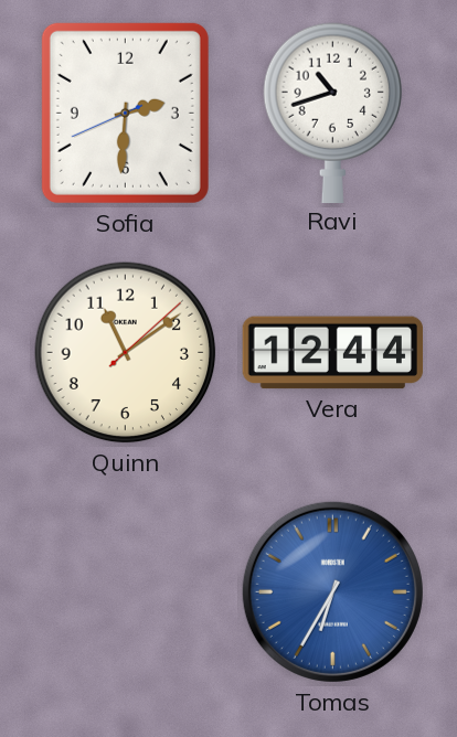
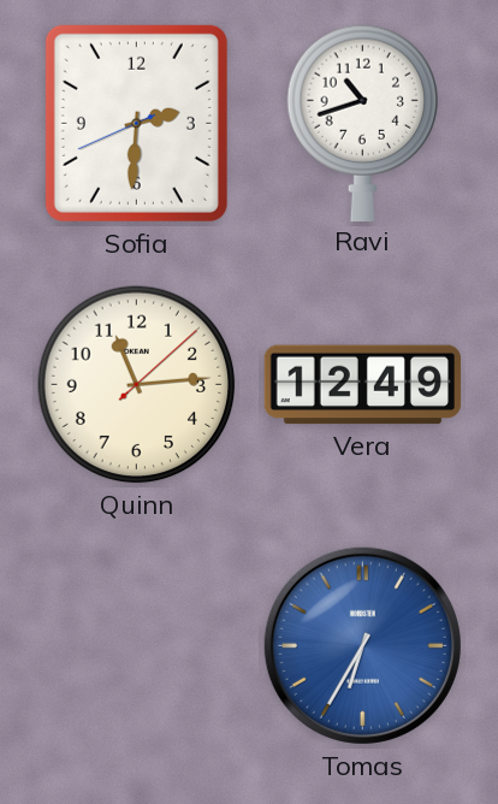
Quinn: 11:09 -> 11:14 (137, 385)
Vera: 12:44 -> 12:49 (363, 385)
